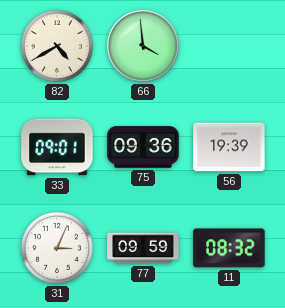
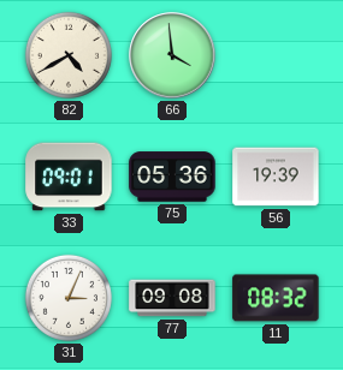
75: 09:36 -> 05:36 (172, 177)
77: 09:59 -> 09:08 (172, 298)
